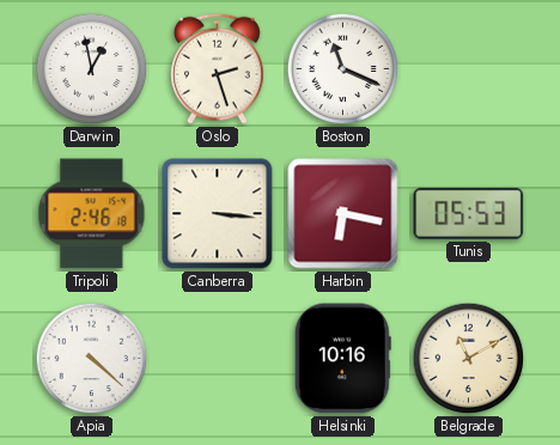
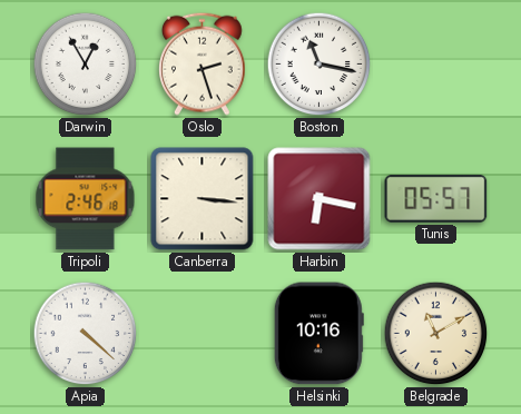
Darwin: 12:58 -> 12:55 (86, 65)
Boston: 11:19 -> 11:17 (320, 65)
Tunis: 05:53 -> 05:57 (436, 198)
